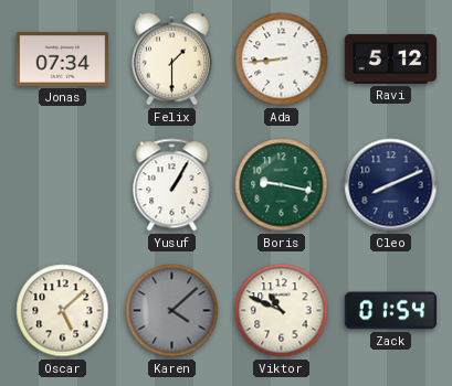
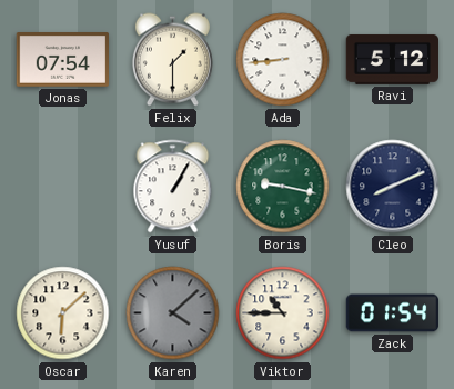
Jonas: 07:34 -> 07:54 (62, 60)
Oscar: 5:08 -> 6:08 (63, 313)
Viktor: 10:49 -> 10:45 (283, 313)
